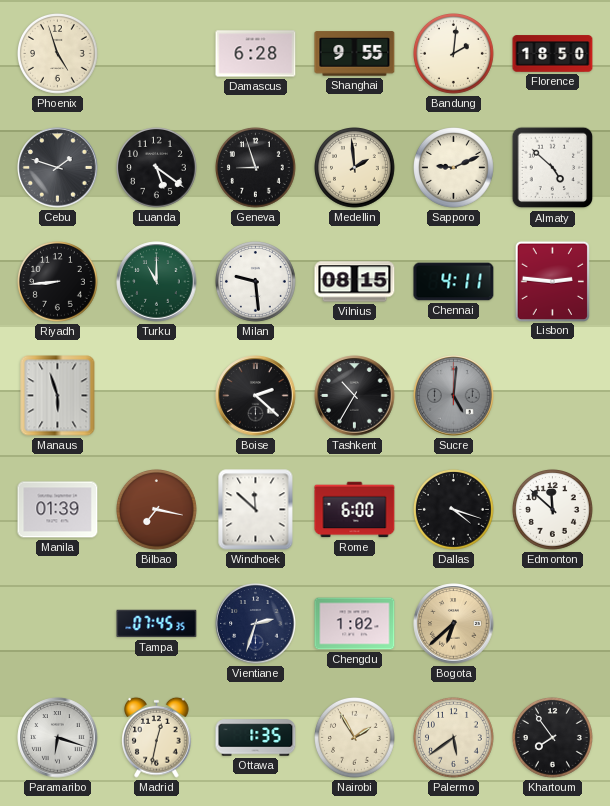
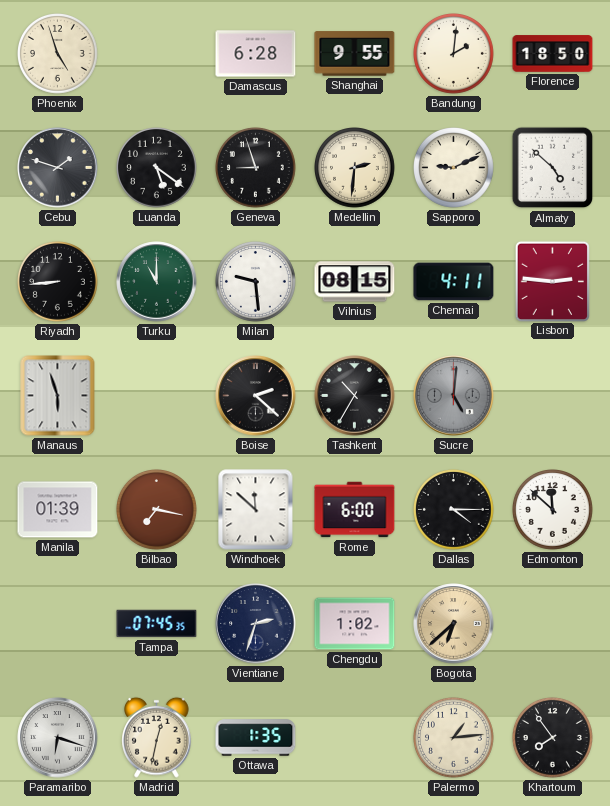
Medellin: 1:59 -> 2:31 (355, 168)
Dallas: 4:18 -> 4:15 (454, 510)
Nairobi: 1:55 -> none (355, 738)
Palermo: 5:39 -> 1:14 (454, 738)
